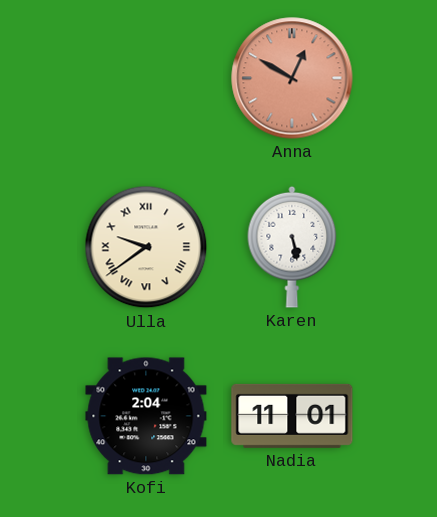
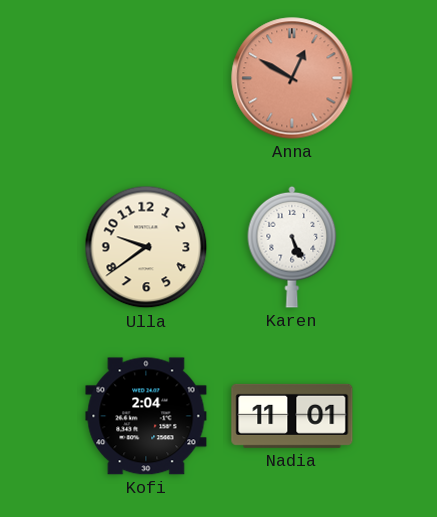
Ulla numerals: Roman -> Arabic (146, 247)
Karen: 5:28 -> 5:26 (292, 247)
